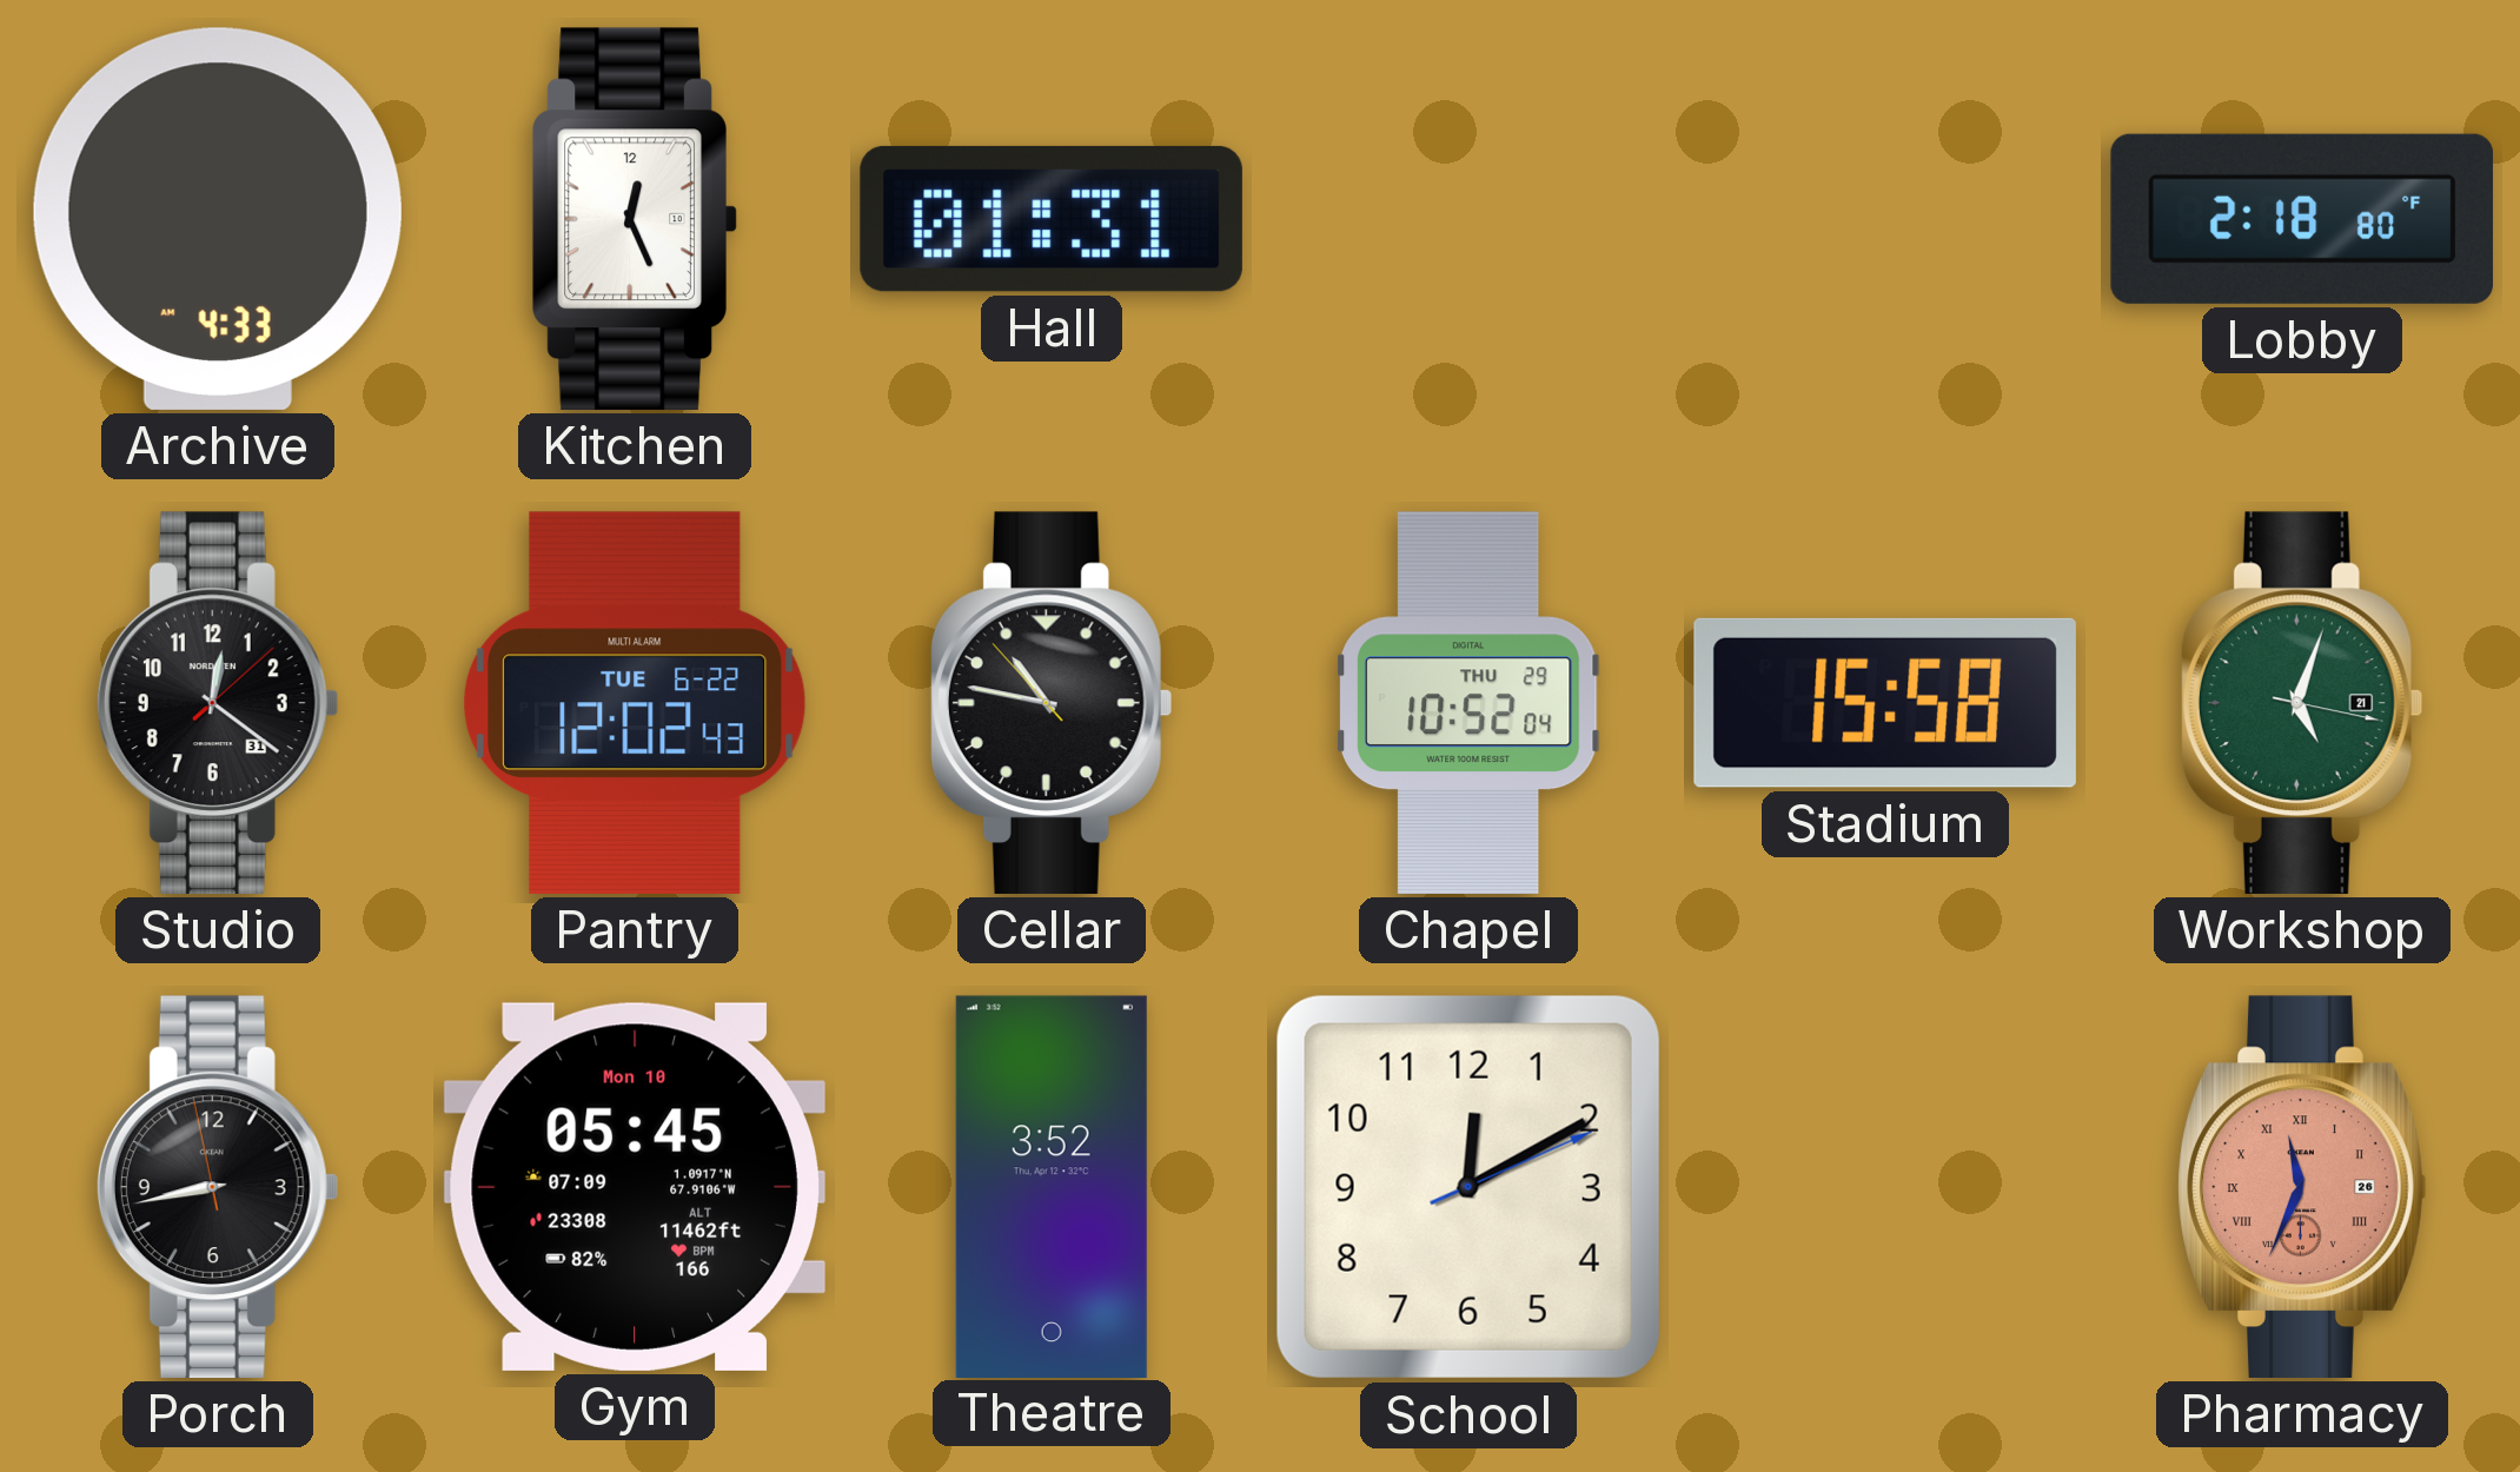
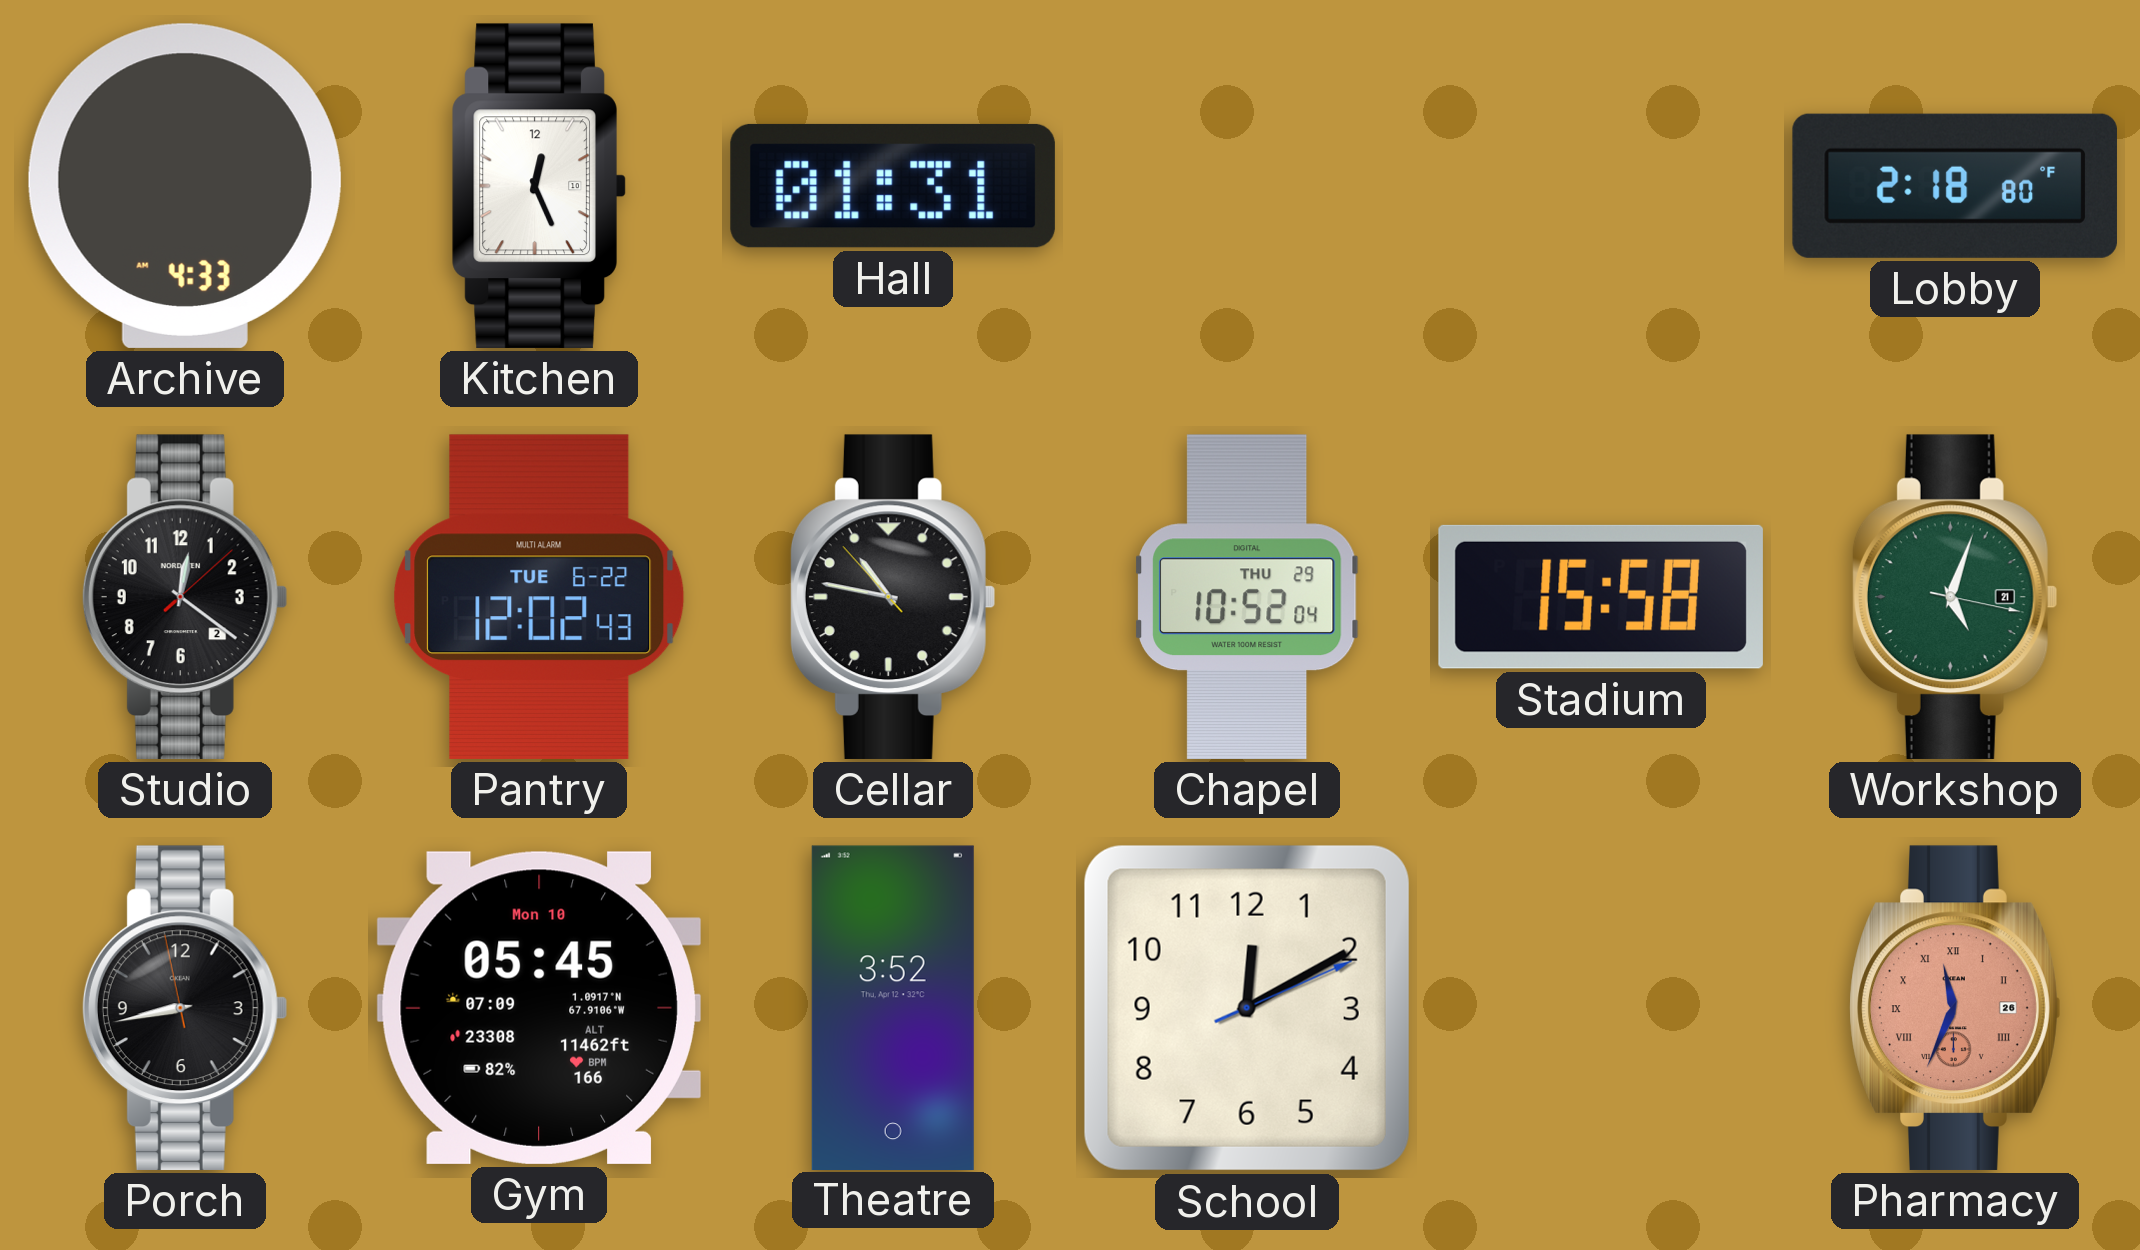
Studio date: 31 -> 2 (185, 597)
